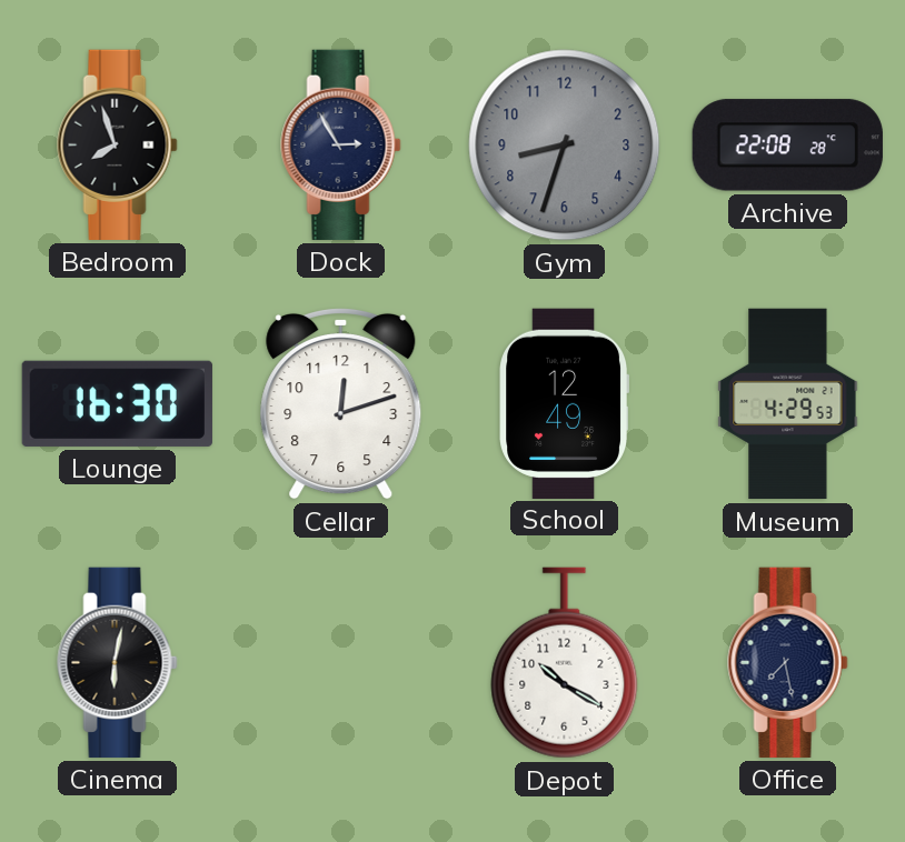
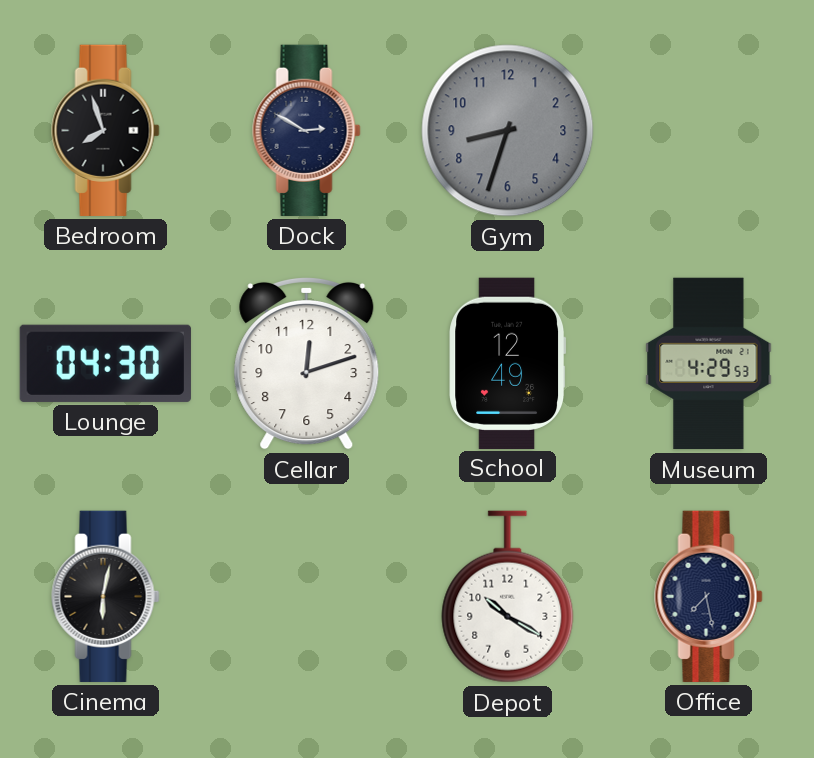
Dock: 2:55 -> 2:50 (307, 130)
Archive: 22:08 -> none (787, 146)
Lounge: 16:30 -> 04:30 (105, 363)
